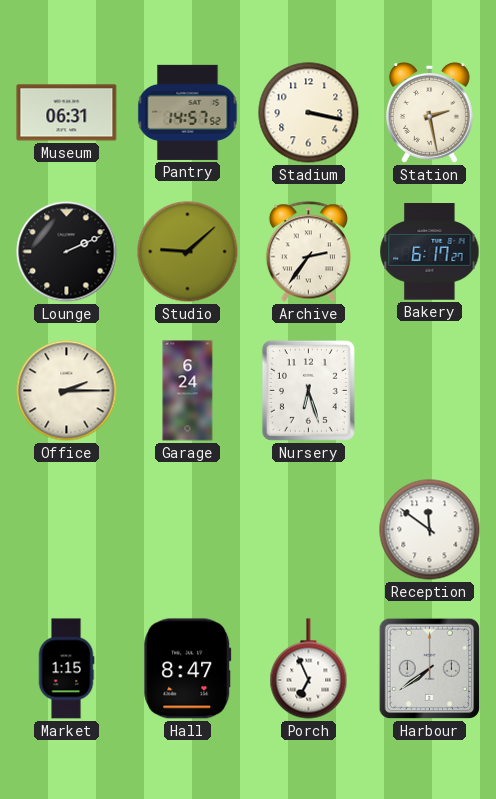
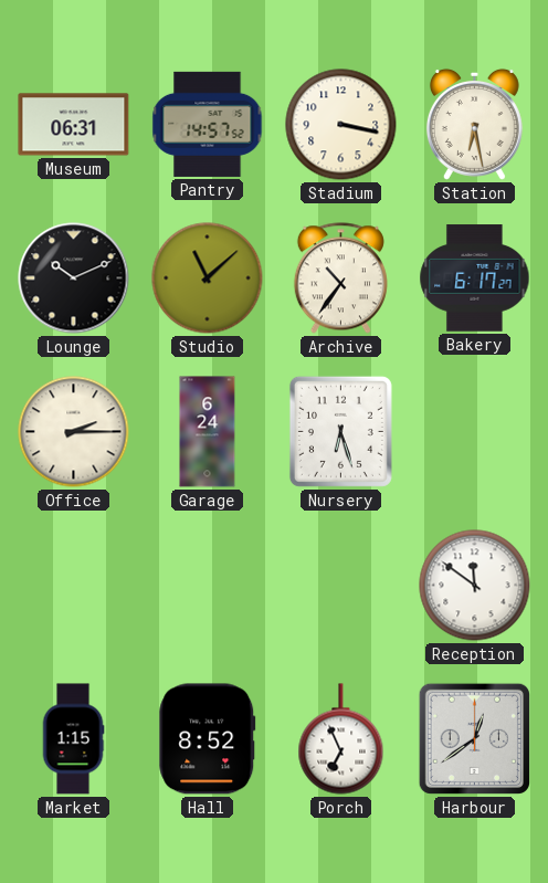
Station: 2:28 -> 6:28 (474, 125)
Lounge: 2:11 -> 10:11 (74, 278)
Studio: 9:08 -> 11:08 (208, 278)
Archive: 2:36 -> 10:36 (340, 278)
Hall: 8:47 -> 8:52 (208, 739)
Harbour: 7:39 -> 12:39 (474, 738)
